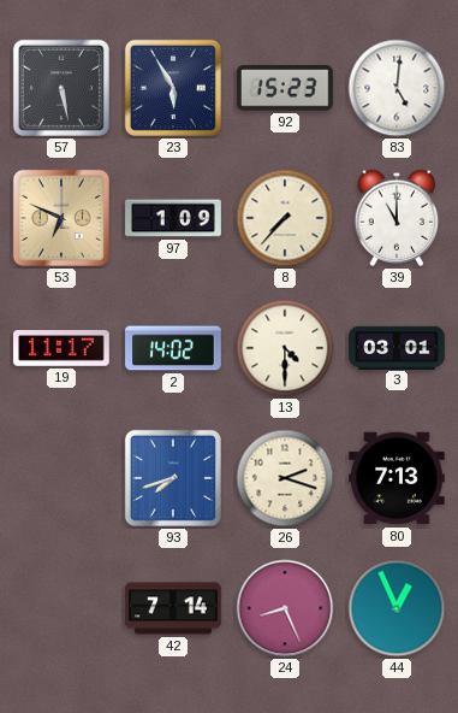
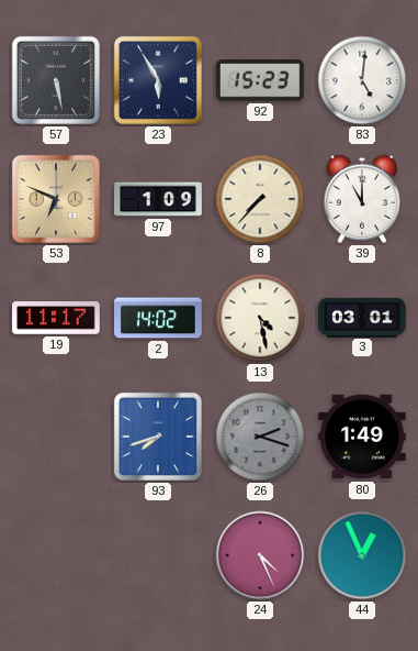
13: 4:30 -> 4:28 (260, 318)
26 dial: cream -> grey (260, 437)
80: 7:13 -> 1:49 (363, 437)
42: 7:14 -> none (173, 608)
24: 8:26 -> 4:26 (260, 555)
